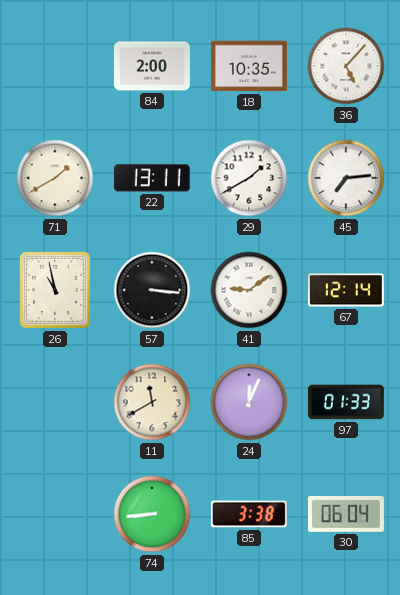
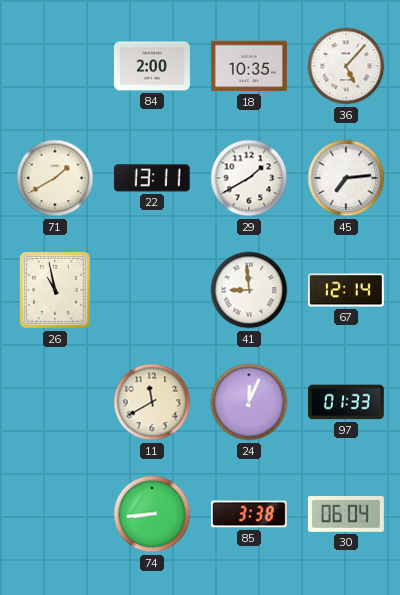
57: 3:16 -> none (152, 290)
41: 9:09 -> 8:59 (249, 290)
